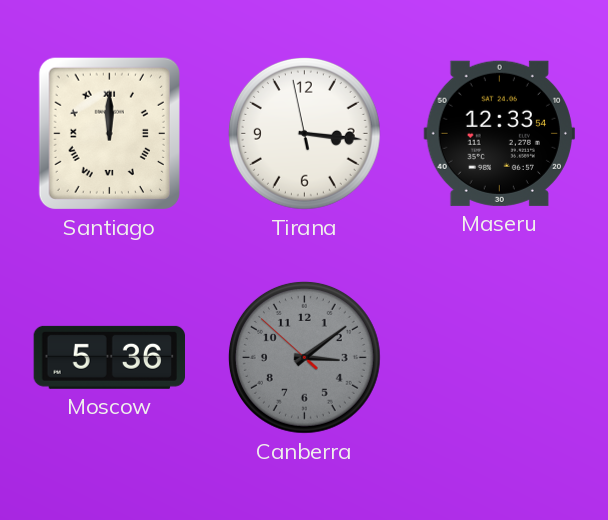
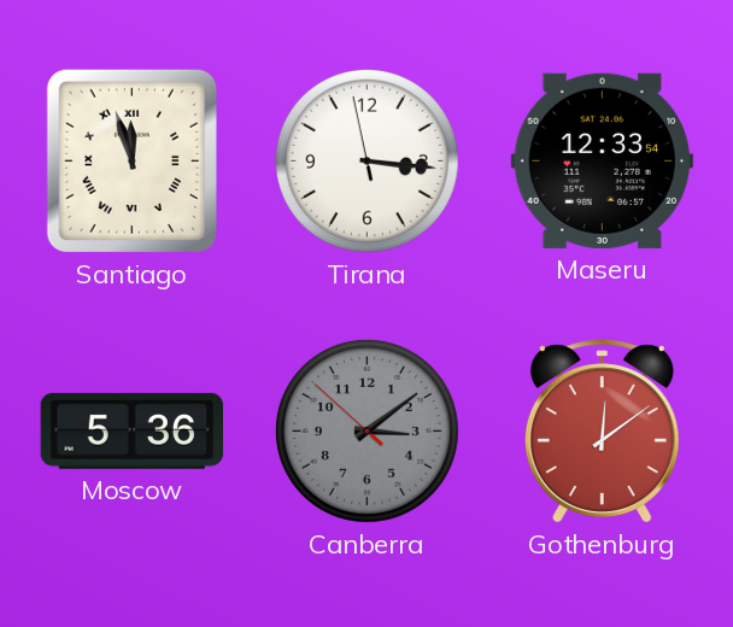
Santiago: 12:00 -> 11:57 (131, 160)
Gothenburg: none -> 12:09 (602, 432)
